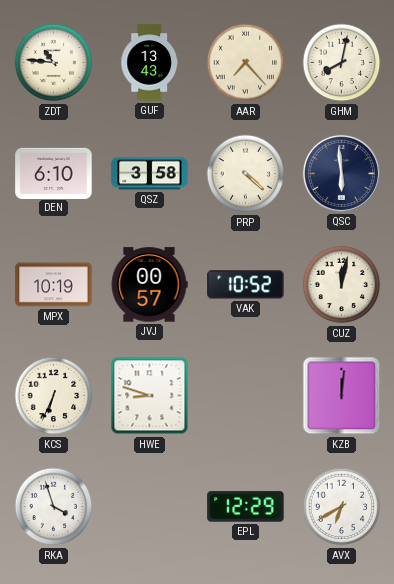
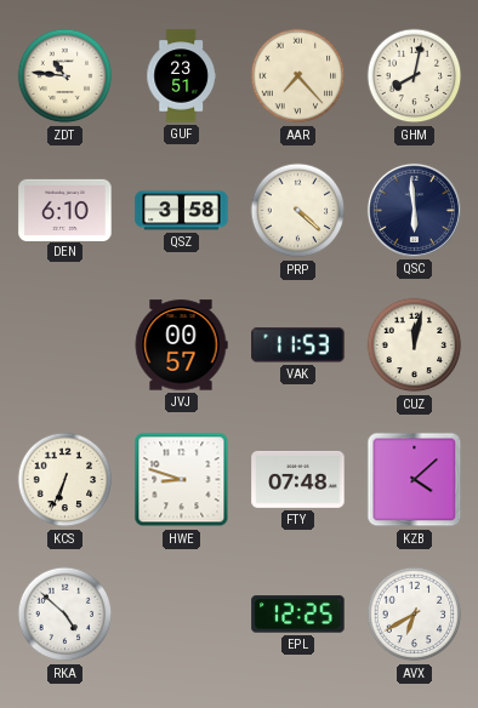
GUF: 13:43 -> 23:51 (181, 76)
MPX: 10:19 -> none (54, 285)
VAK: 10:52 -> 11:53 (298, 346)
FTY: none -> 07:48 (298, 479)
KZB: 12:01 -> 4:08 (415, 480)
RKA: 3:57 -> 4:52 (66, 615)
EPL: 12:29 -> 12:25 (298, 615)
